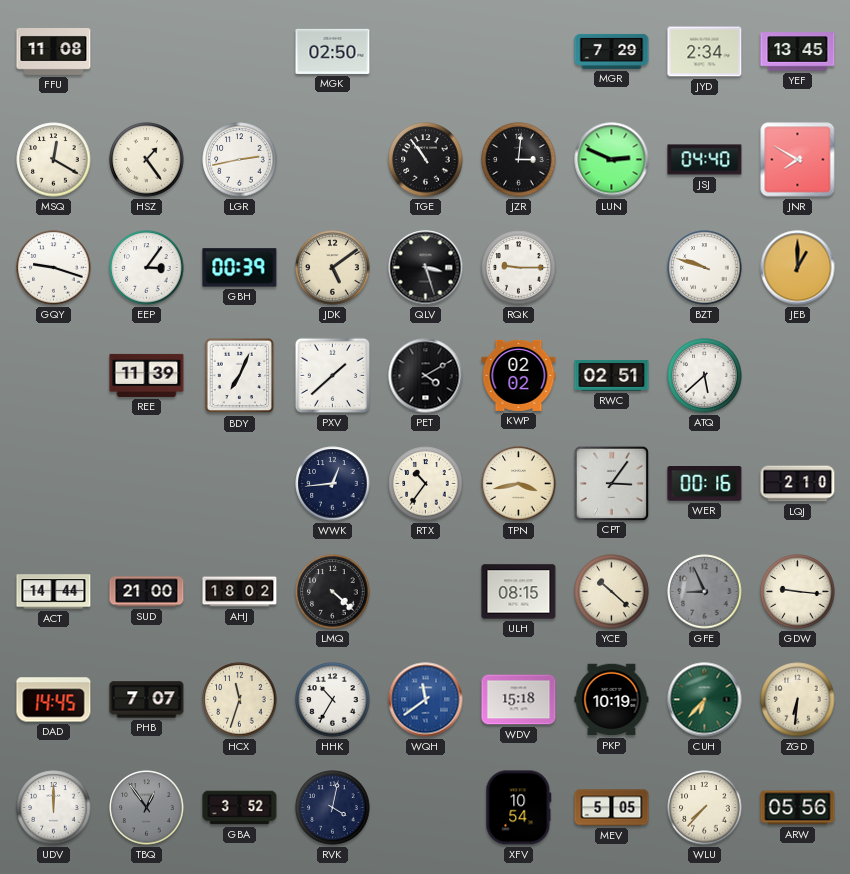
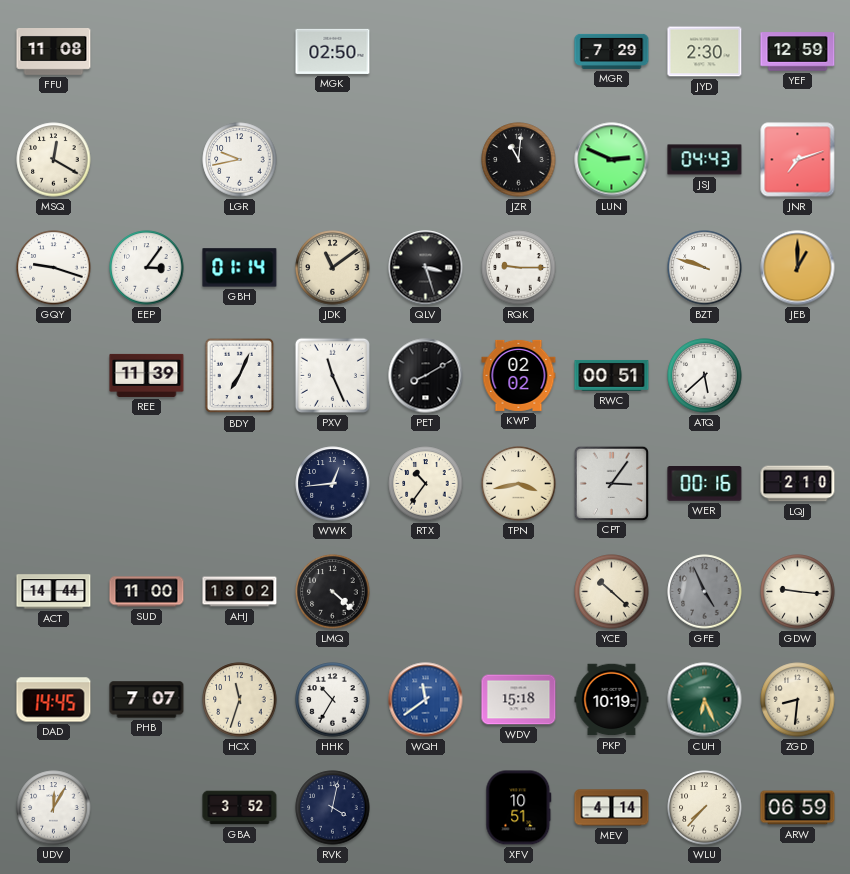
JYD: 2:34 -> 2:30 (705, 52)
YEF: 13:45 -> 12:59 (798, 52)
HSZ: 1:24 -> none (147, 160)
LGR: 2:43 -> 9:43 (240, 160)
TGE: 10:54 -> none (426, 160)
JZR: 3:01 -> 11:01 (519, 160)
JSJ: 04:40 -> 04:43 (705, 160)
JNR: 7:50 -> 7:12 (798, 160)
GBH: 00:39 -> 01:14 (240, 268)
JDK: 5:09 -> 11:09 (333, 268)
PXV: 1:38 -> 11:26 (332, 375)
PET: 4:10 -> 8:10 (426, 376)
RWC: 02:51 -> 00:51 (612, 375)
SUD: 21:00 -> 11:00 (147, 592)
ULH: 08:15 -> none (519, 592)
GFE: 8:56 -> 4:56 (705, 592)
CUH: 6:37 -> 6:26 (705, 700)
ZGD: 6:31 -> 8:31 (798, 700)
UDV: 12:00 -> 12:05 (54, 808)
TBQ: 12:54 -> none (147, 808)
XFV: 10:54 -> 10:51 (519, 808)
MEV: 5:05 -> 4:14 (612, 808)
ARW: 05:56 -> 06:59 (798, 808)
